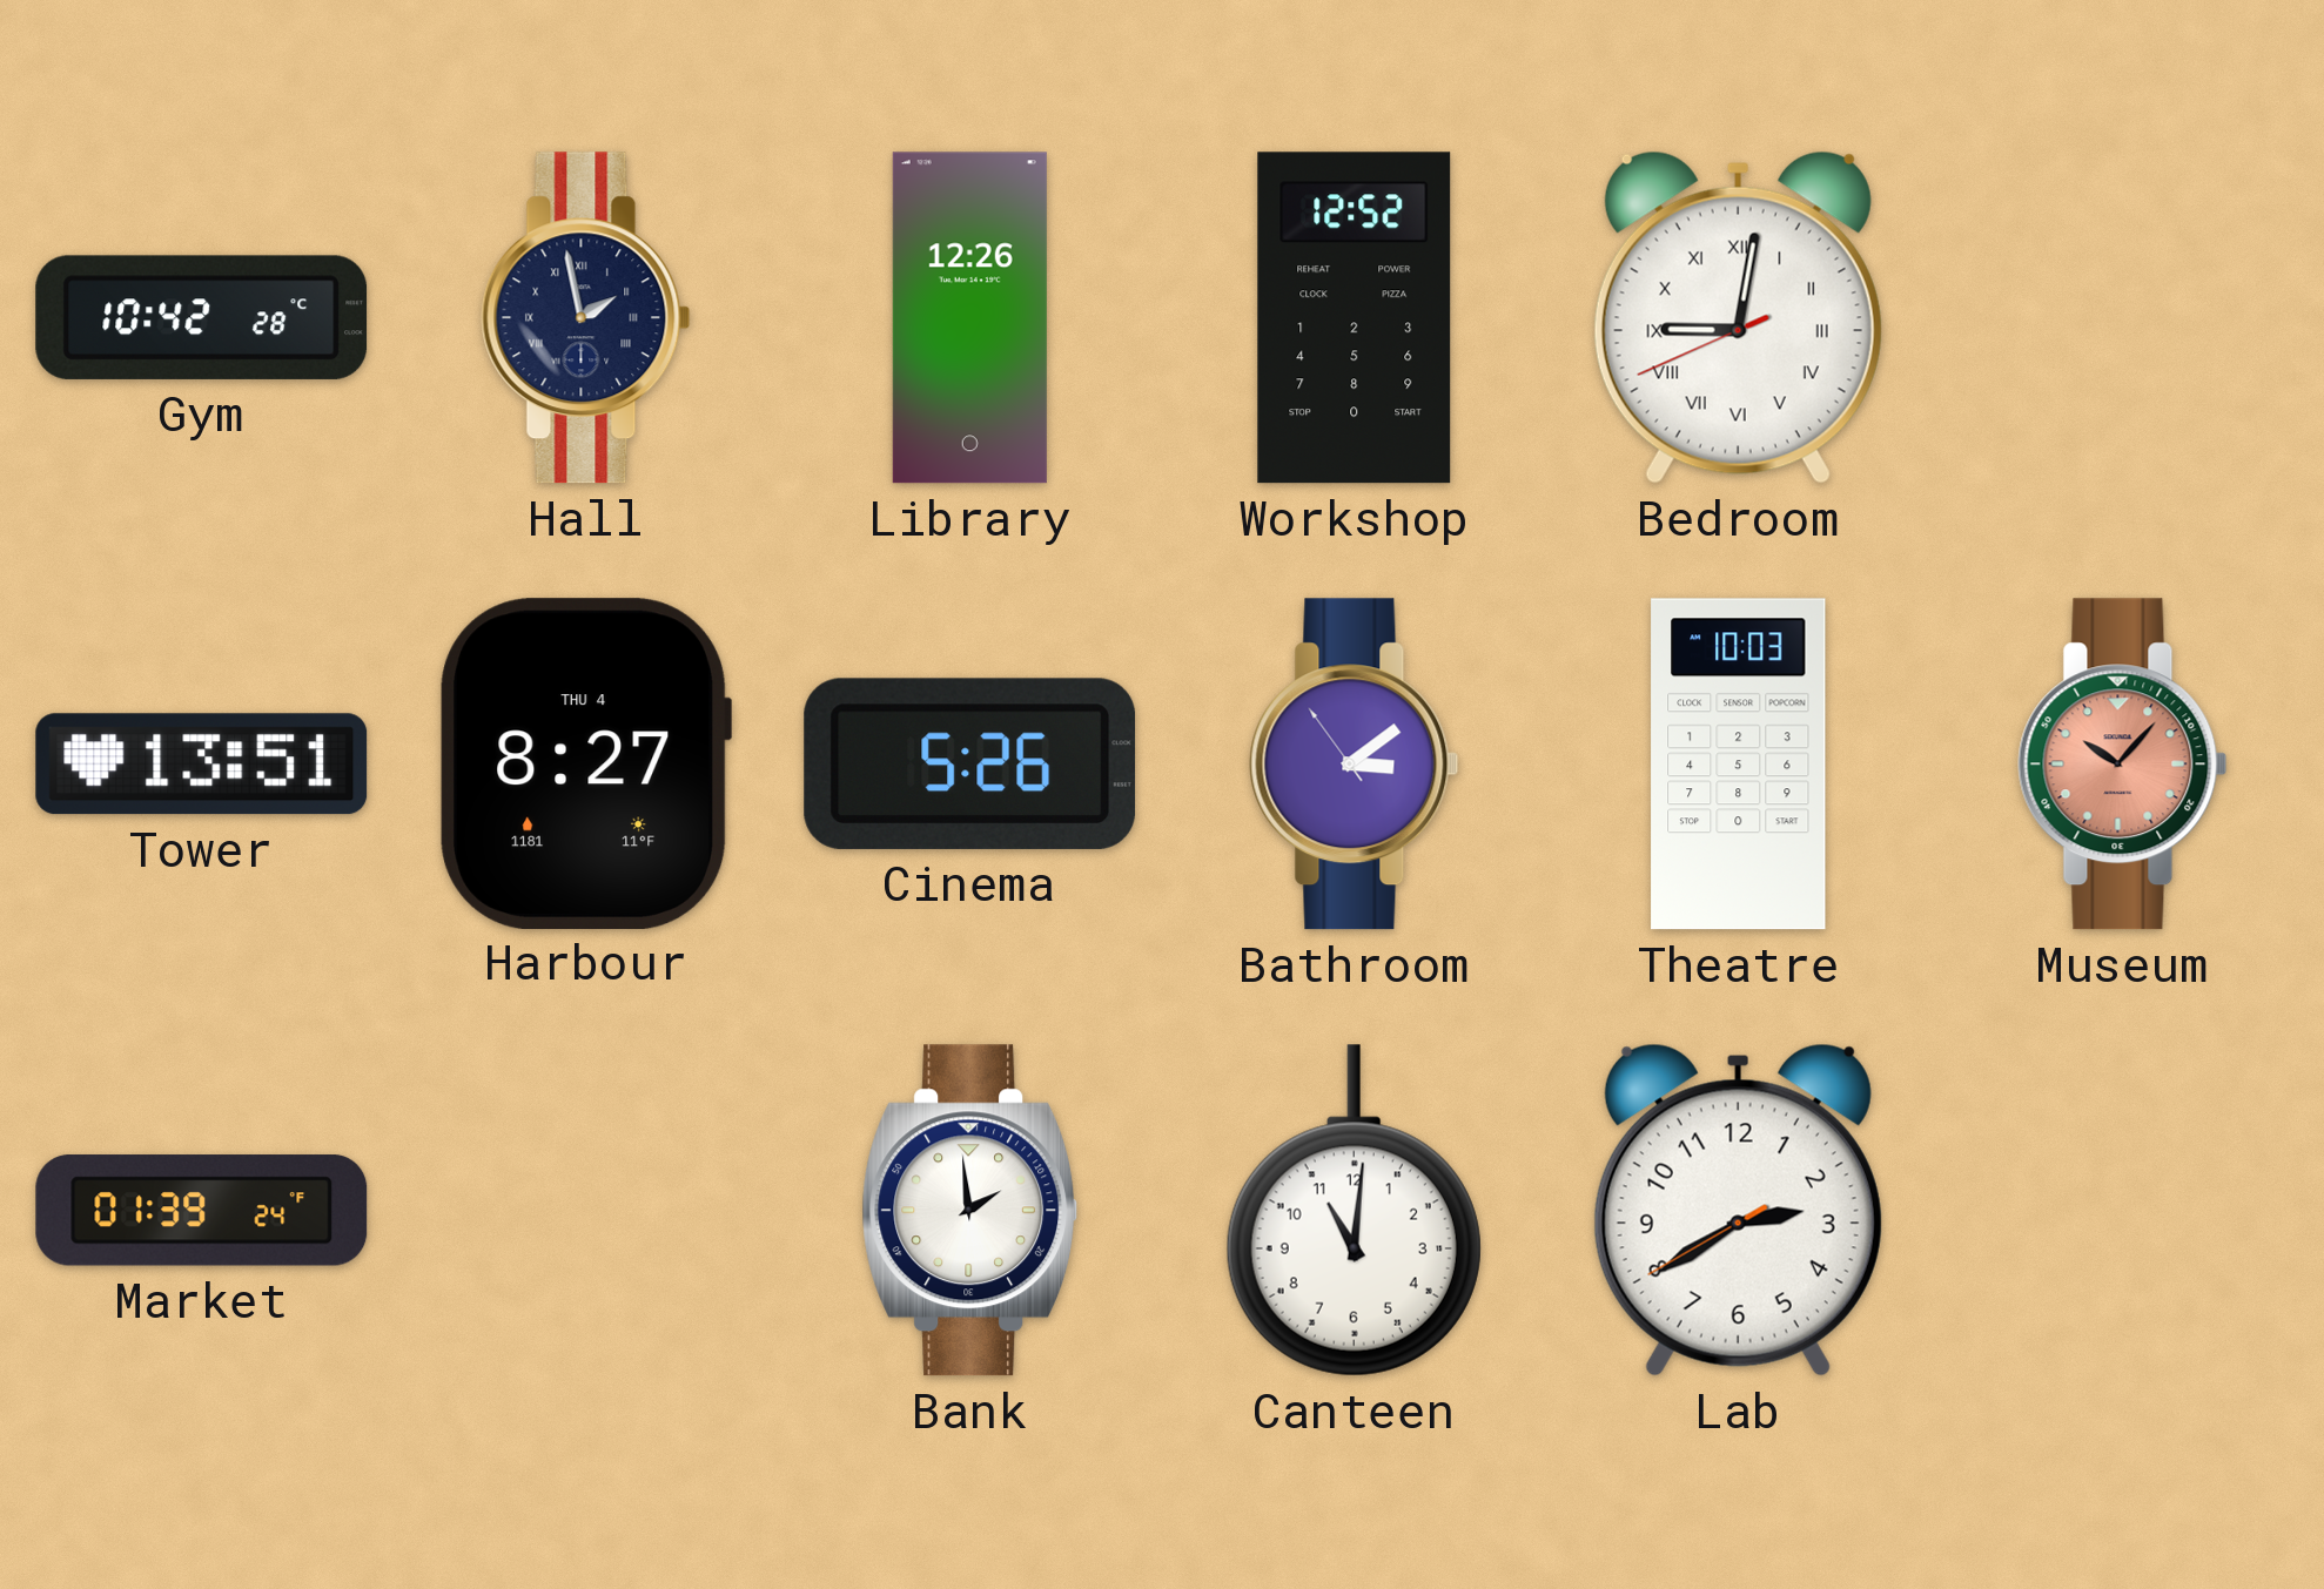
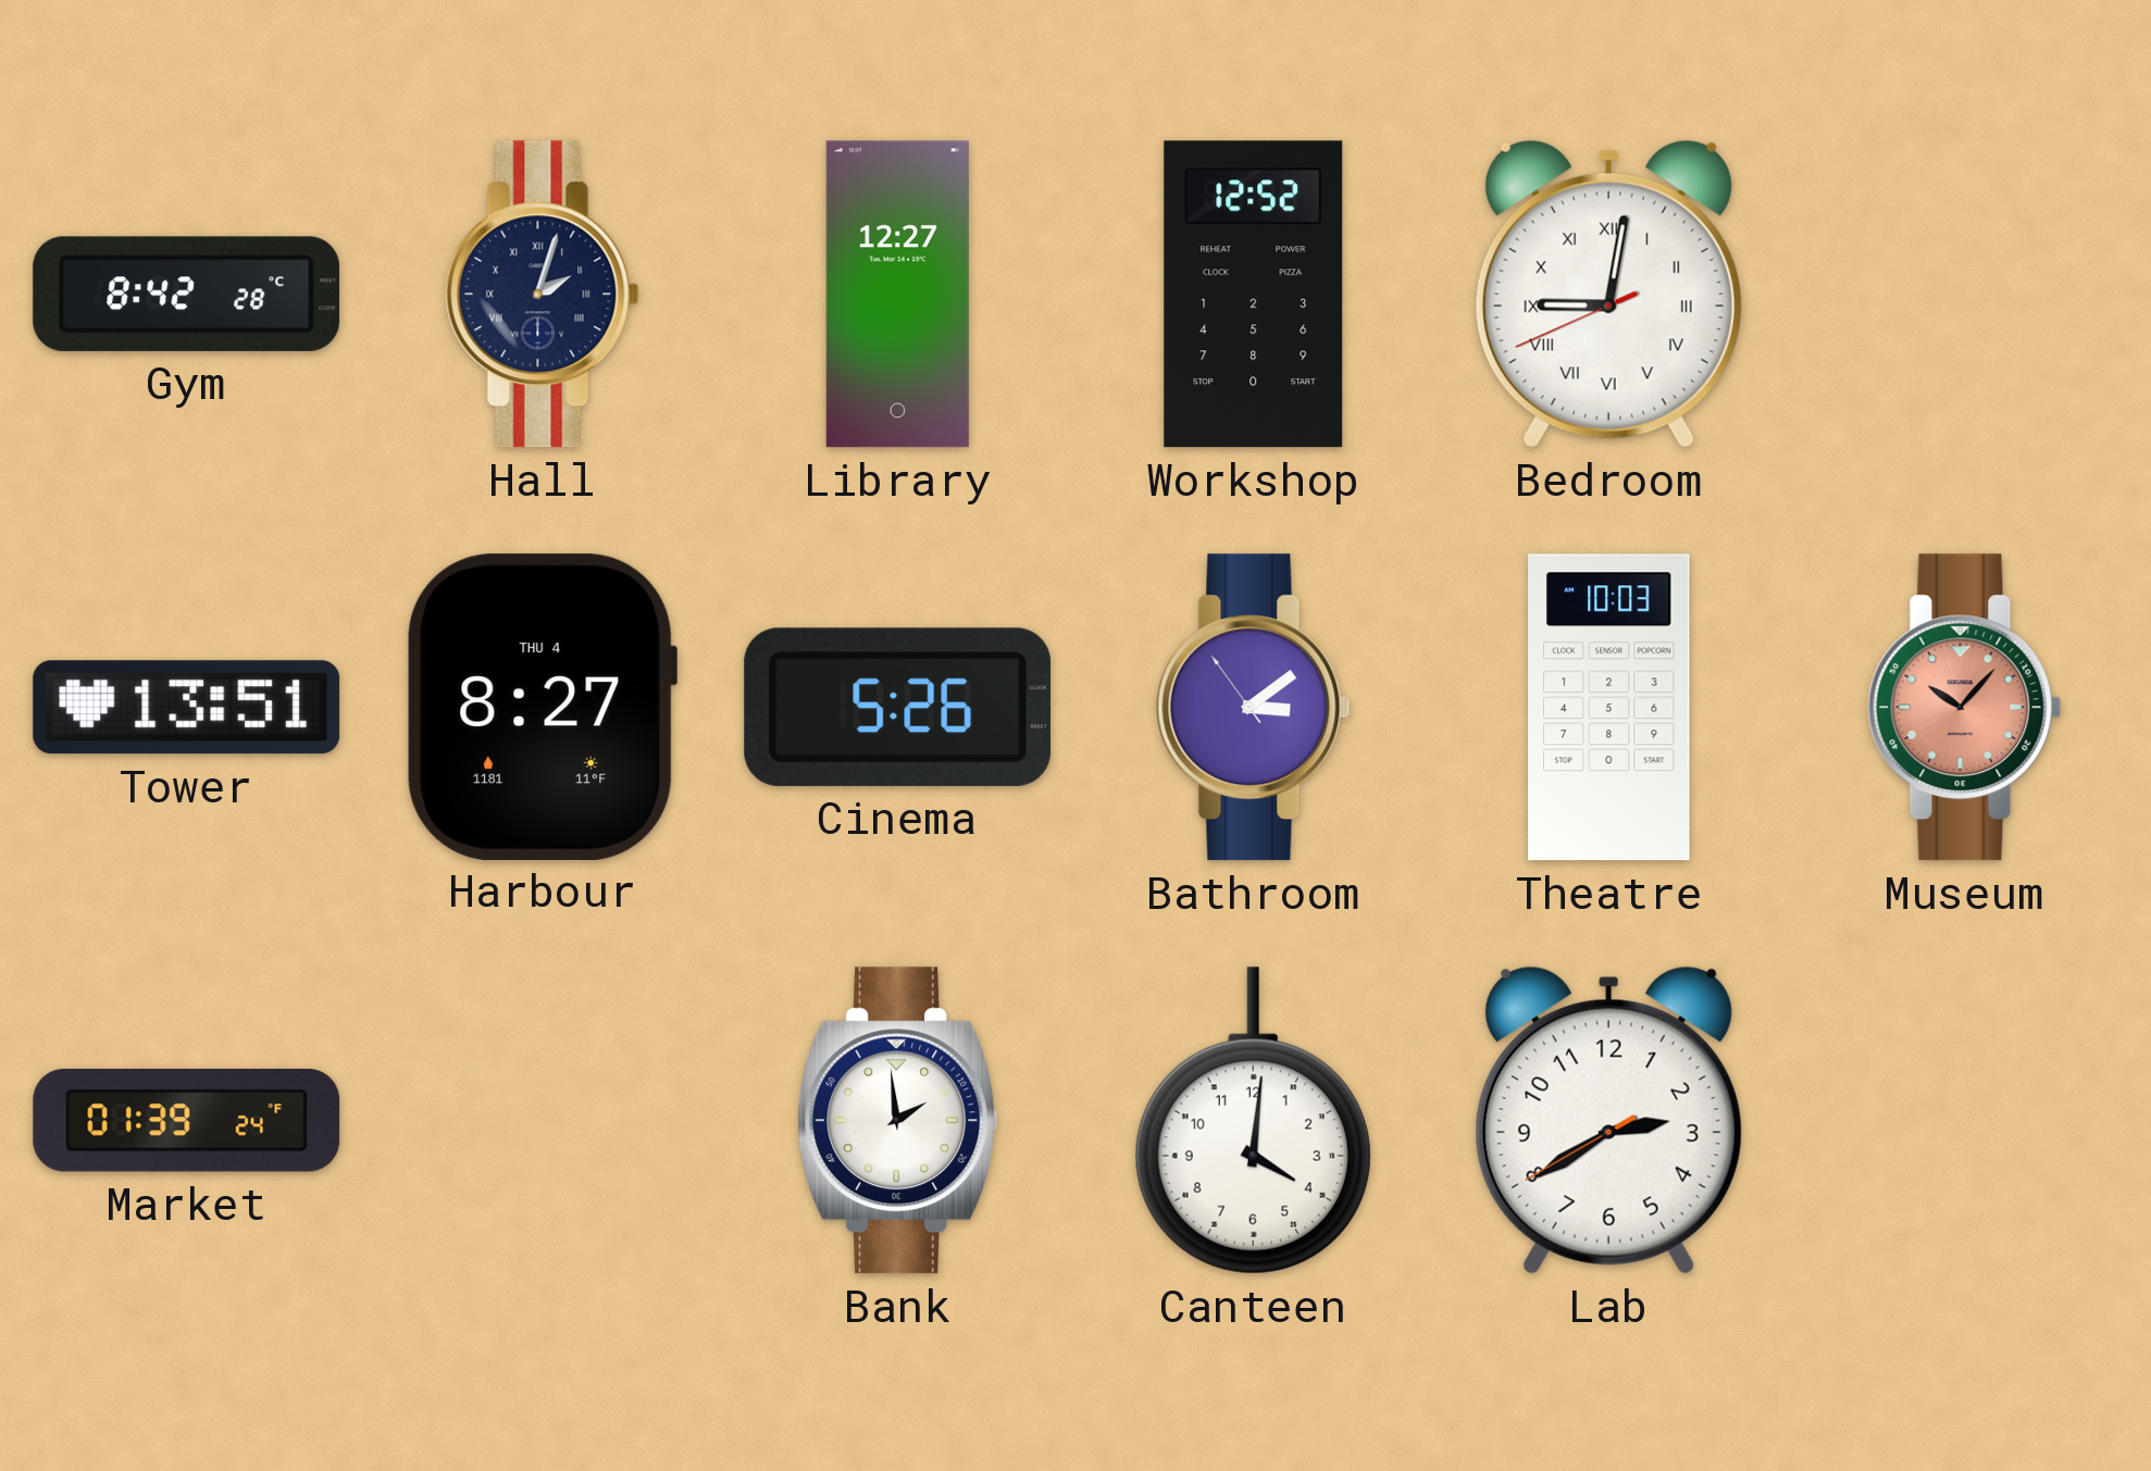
Gym: 10:42 -> 8:42 (187, 294)
Hall: 1:58 -> 2:03 (543, 295)
Library: 12:26 -> 12:27 (897, 295)
Canteen: 11:01 -> 4:01 (1253, 1121)
